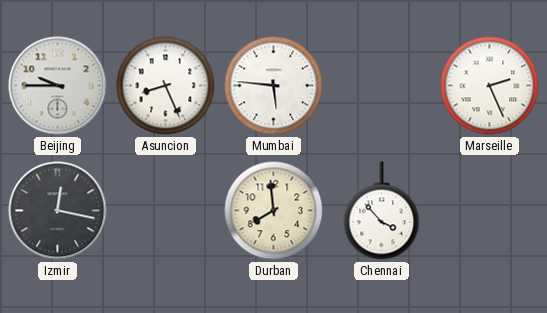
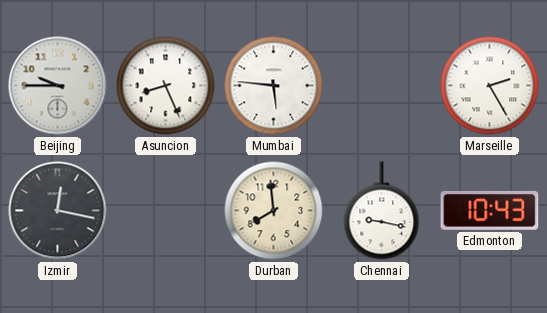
Marseille: 2:26 -> 2:25 (490, 86)
Chennai: 3:53 -> 9:17 (382, 211)
Edmonton: none -> 10:43 (490, 210)
